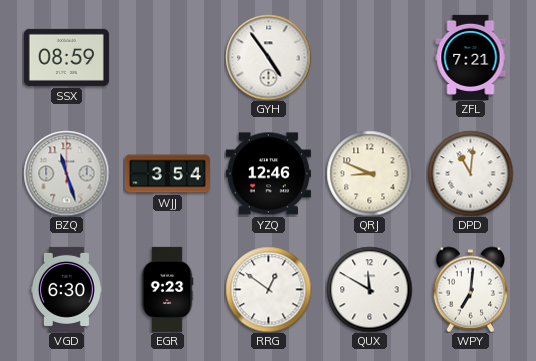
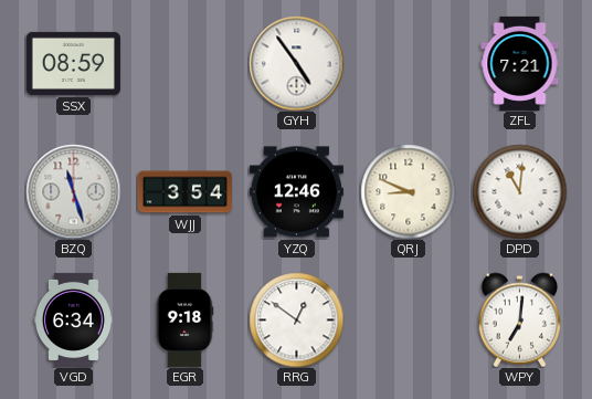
VGD: 6:30 -> 6:34 (73, 319)
EGR: 9:23 -> 9:18 (184, 319)
QUX: 11:50 -> none (369, 289)
